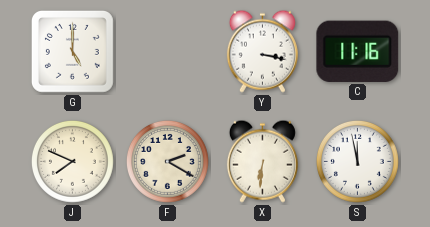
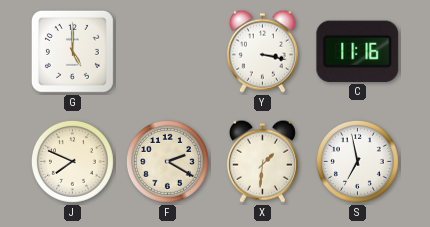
X: 6:31 -> 1:31 (262, 161)
S: 11:58 -> 6:58 (357, 161)
